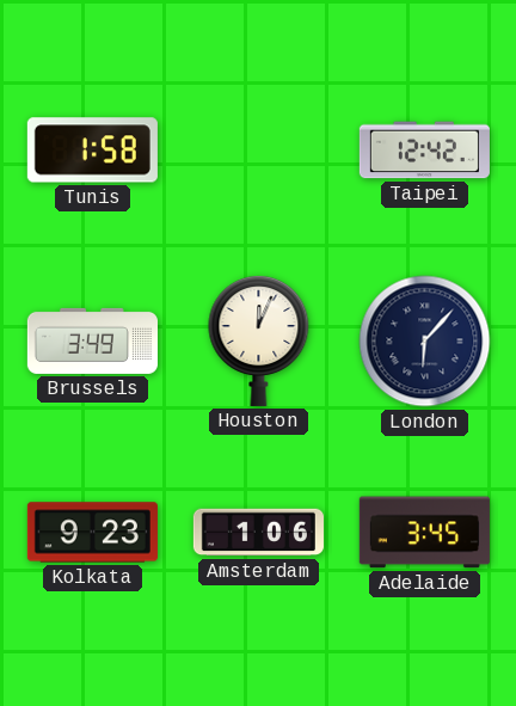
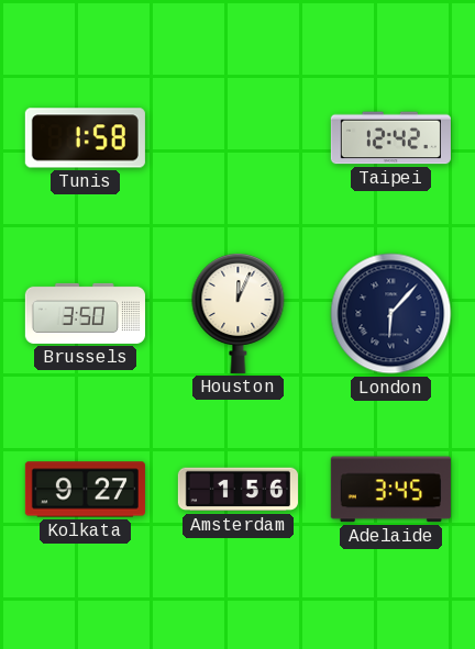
Brussels: 3:49 -> 3:50 (85, 313)
Kolkata: 9:23 -> 9:27 (85, 490)
Amsterdam: 1:06 -> 1:56 (237, 490)
